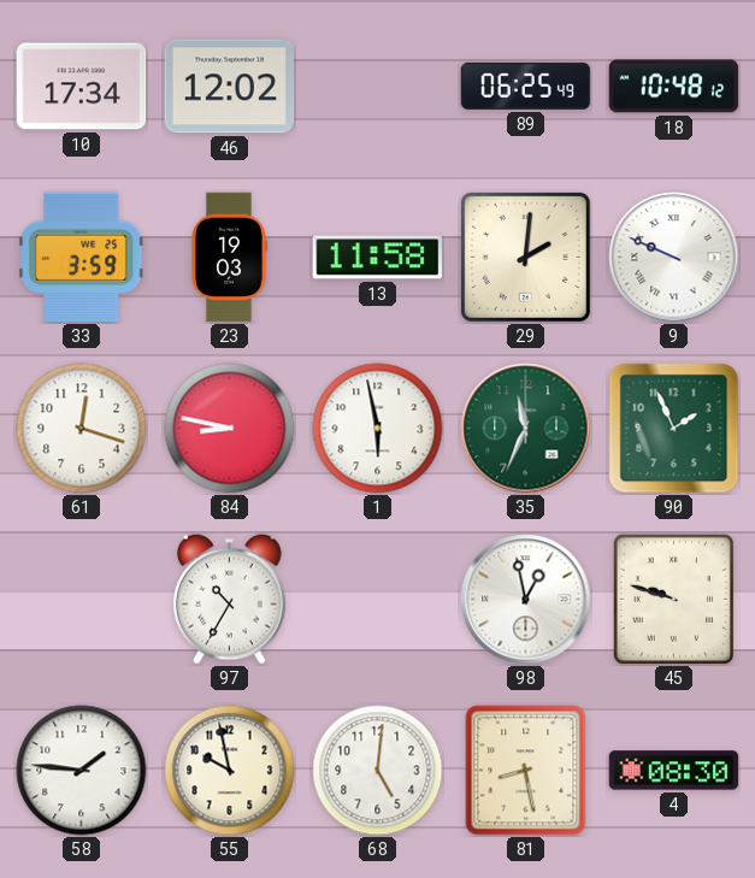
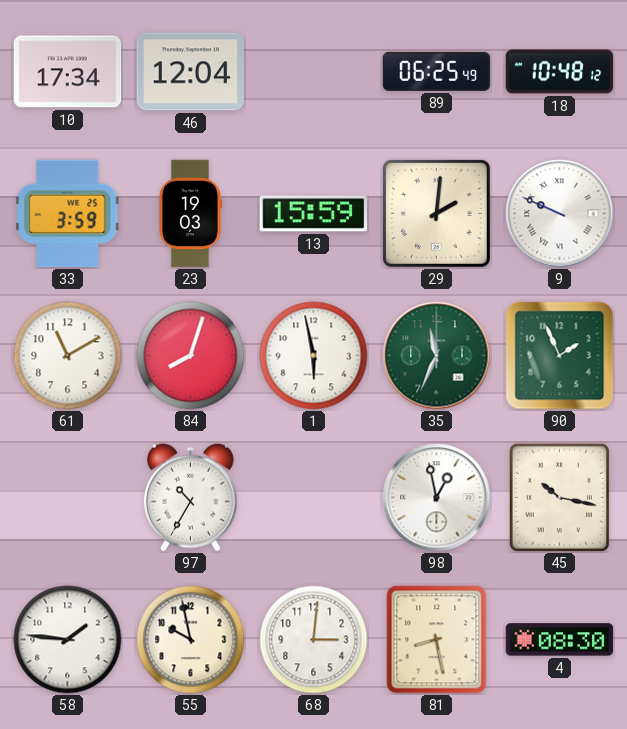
46: 12:02 -> 12:04 (191, 72)
13: 11:58 -> 15:59 (314, 214)
61: 12:18 -> 11:10 (68, 356)
84: 8:47 -> 8:03 (191, 356)
45: 9:48 -> 10:17 (560, 497)
68: 5:01 -> 3:01 (314, 640)
